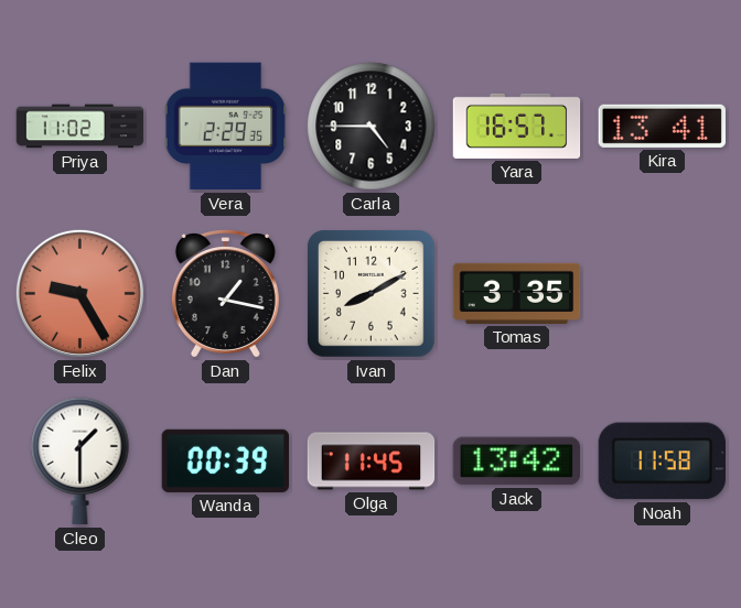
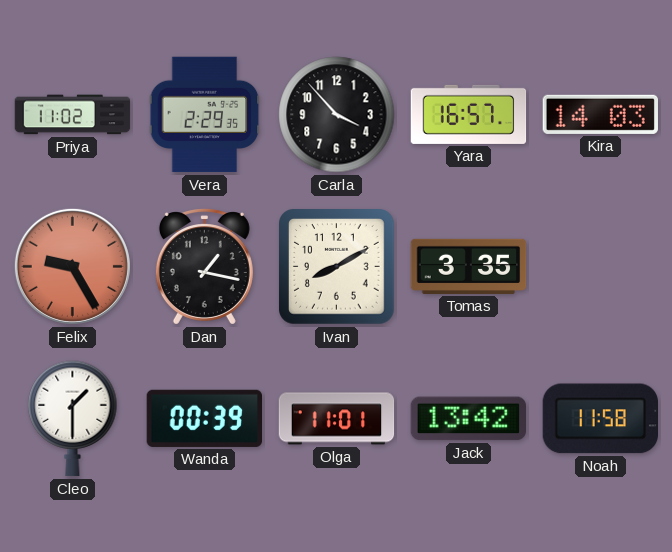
Carla: 4:45 -> 3:53 (337, 115)
Kira: 13:41 -> 14:03 (600, 114)
Olga: 11:45 -> 11:01 (337, 419)
